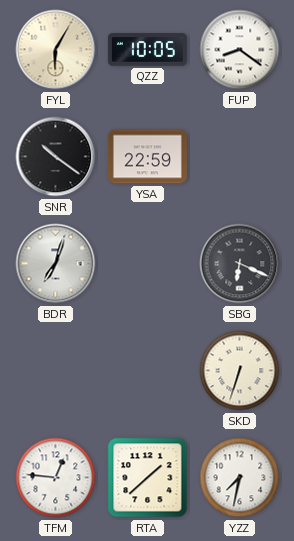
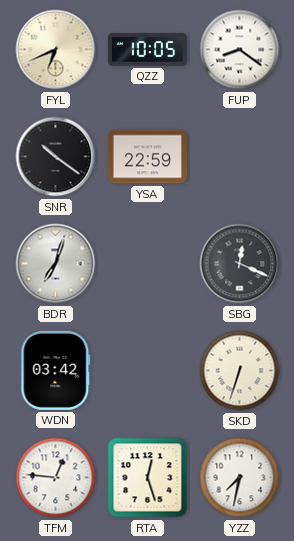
FYL: 6:05 -> 6:41 (56, 50)
SBG: 6:19 -> 12:19 (240, 264)
WDN: none -> 03:42 (56, 370)
RTA: 1:38 -> 12:27 (148, 478)
